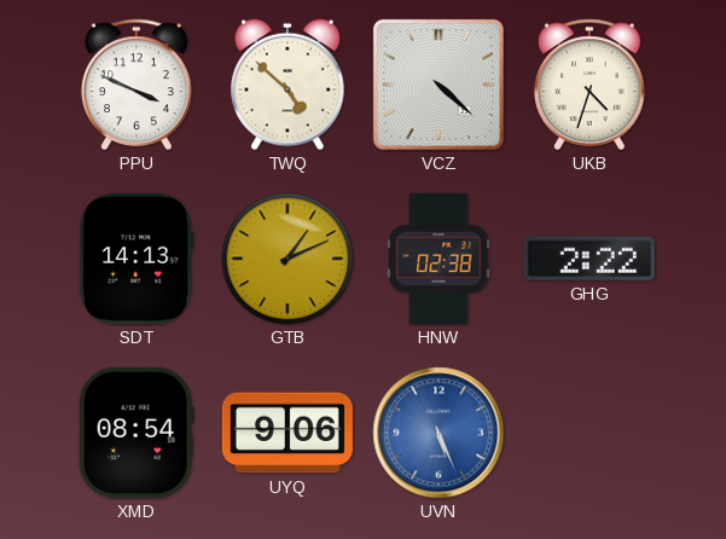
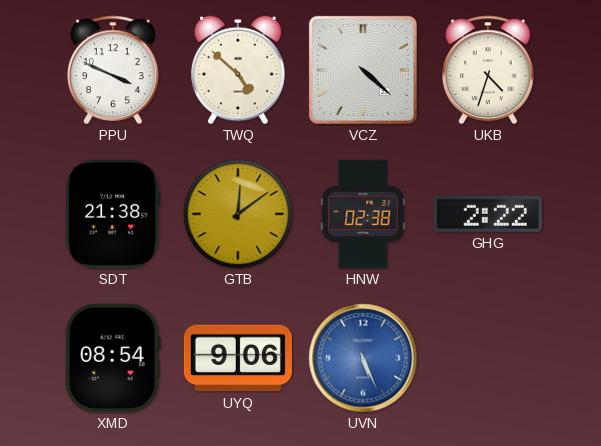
SDT: 14:13 -> 21:38 (113, 214)
GTB: 1:11 -> 12:09 (238, 214)
